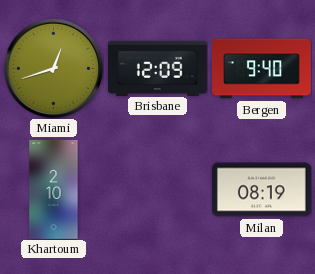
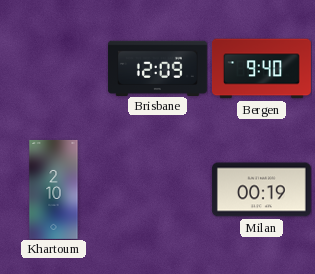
Miami: 12:42 -> none (53, 68)
Milan: 08:19 -> 00:19 (261, 190)
